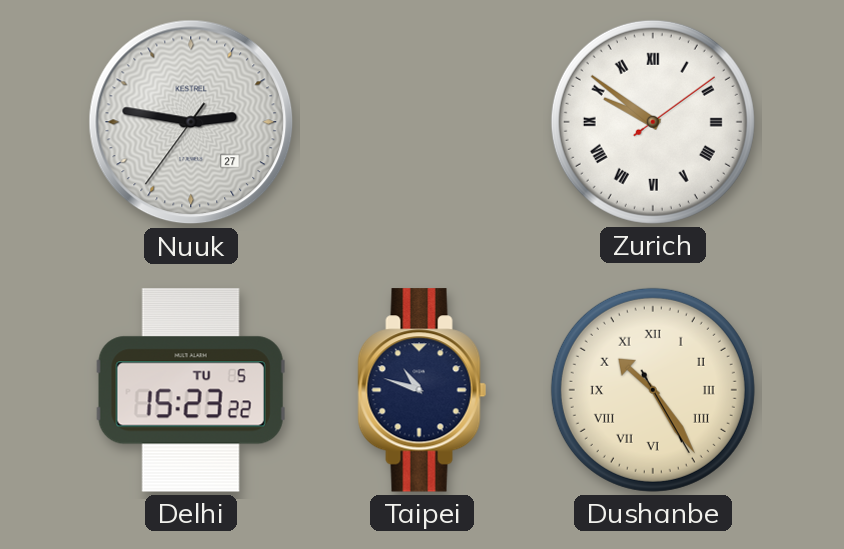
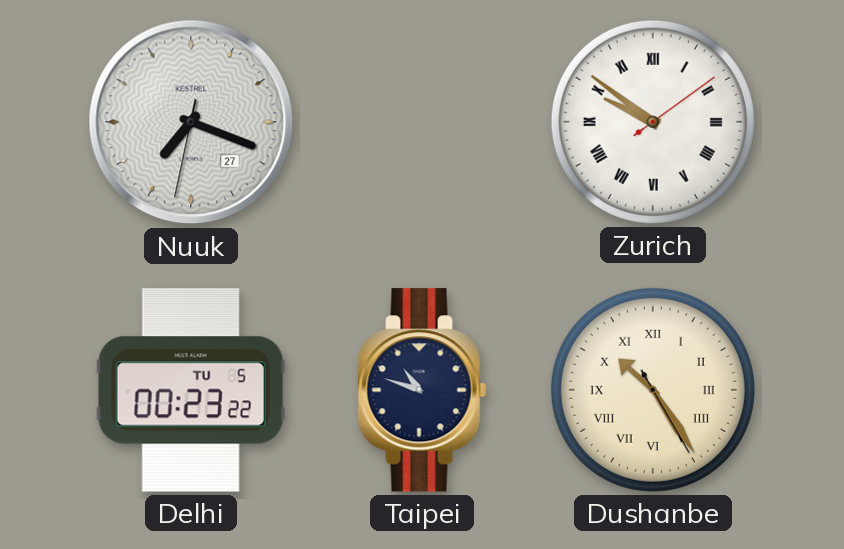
Nuuk: 2:46 -> 7:18 (191, 122)
Delhi: 15:23 -> 00:23 (191, 390)
